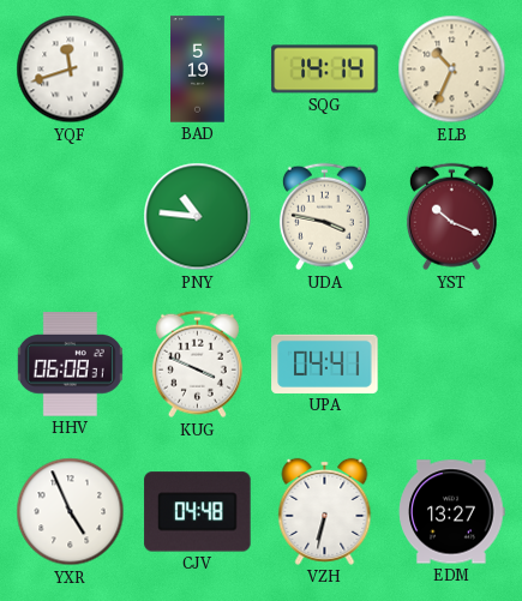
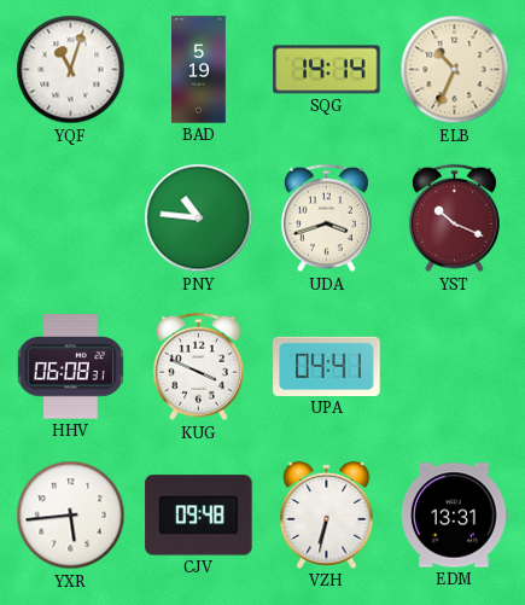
YQF: 11:42 -> 11:03 (71, 70)
UDA: 3:47 -> 3:42 (326, 219)
YXR: 4:56 -> 5:44 (71, 516)
CJV: 04:48 -> 09:48 (199, 516)
EDM: 13:27 -> 13:31 (455, 516)
